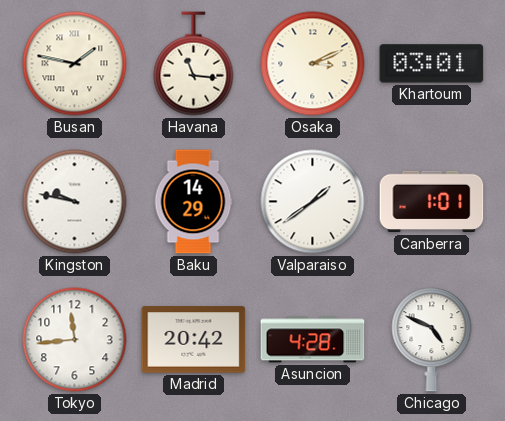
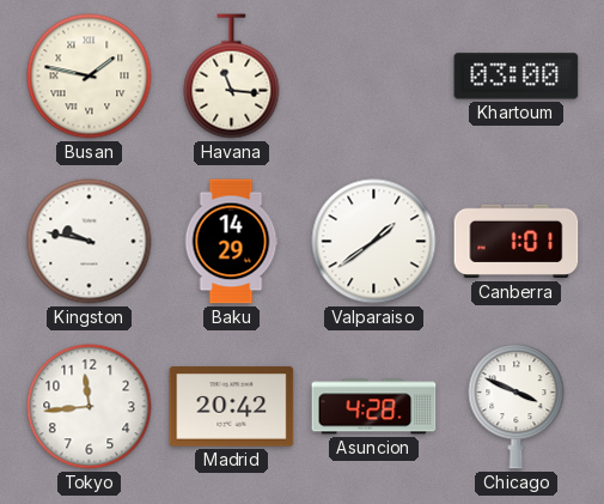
Osaka: 3:11 -> none (313, 64)
Khartoum: 03:01 -> 03:00 (517, 77)
Chicago: 4:49 -> 3:49 (517, 407)
